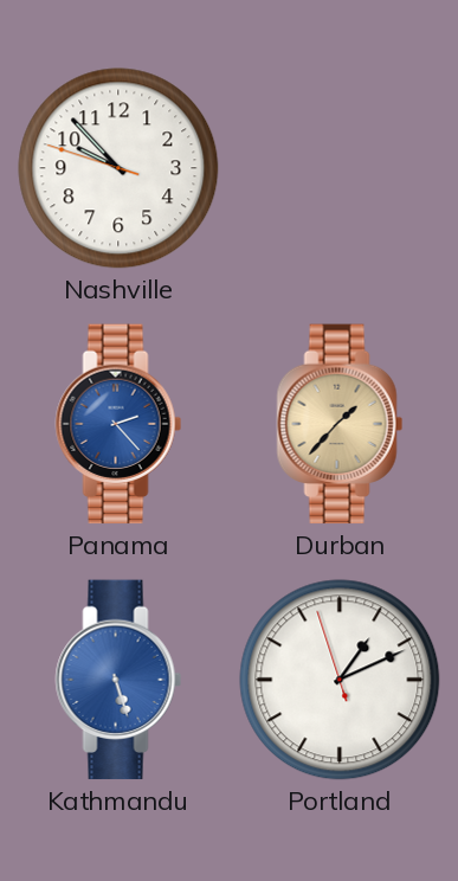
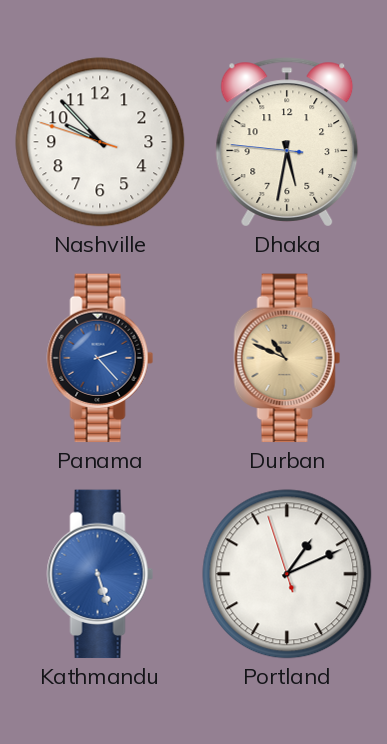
Dhaka: none -> 5:31 (287, 142)
Durban: 1:37 -> 10:49 (287, 358)
